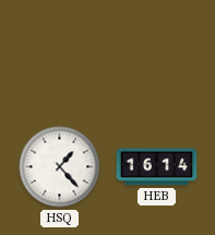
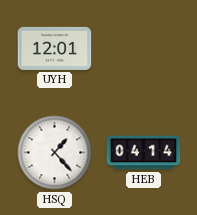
UYH: none -> 12:01 (55, 48)
HEB: 16:14 -> 04:14 (144, 153)
